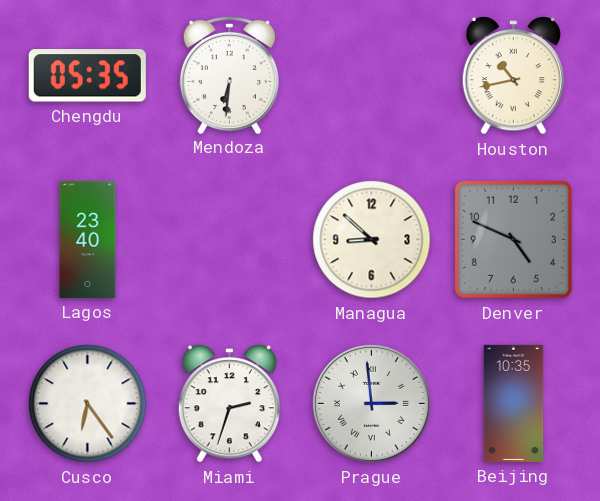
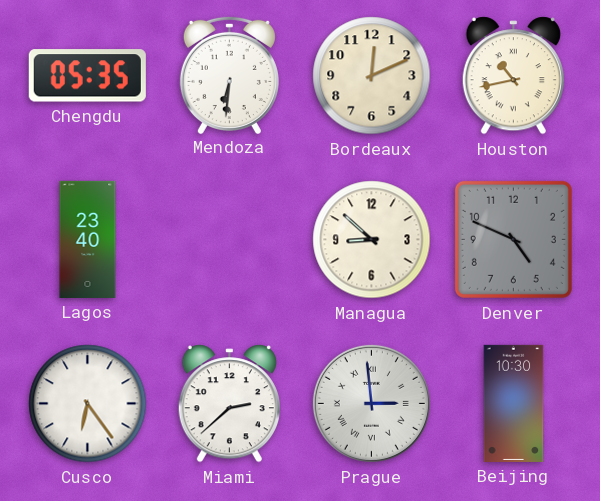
Bordeaux: none -> 12:11 (372, 76)
Miami: 2:33 -> 2:38 (229, 404)
Beijing: 10:35 -> 10:30 (514, 403)
